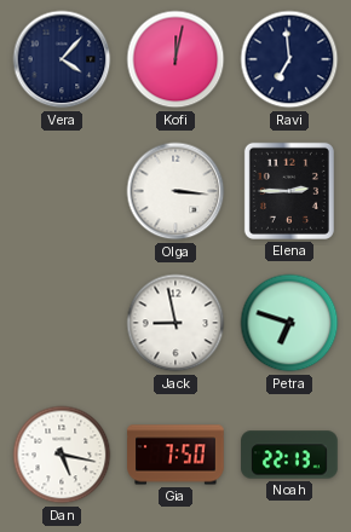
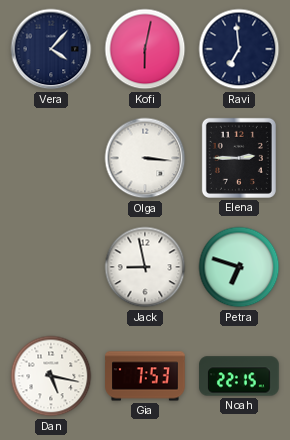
Kofi: 12:02 -> 6:02 (145, 49)
Gia: 7:50 -> 7:53 (145, 376)
Noah: 22:13 -> 22:15 (239, 376)
